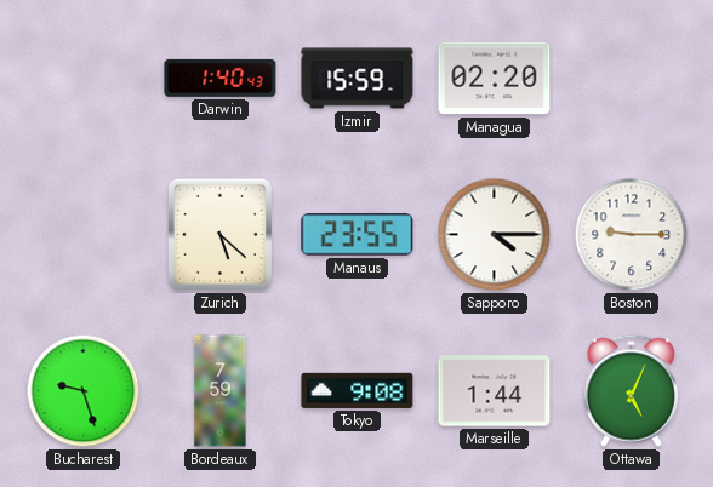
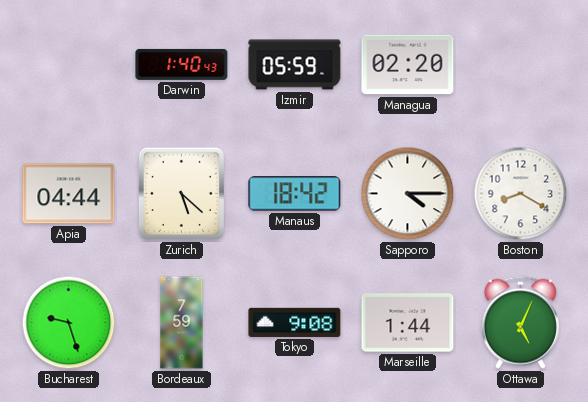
Izmir: 15:59 -> 05:59 (295, 65)
Apia: none -> 04:44 (69, 194)
Manaus: 23:55 -> 18:42 (295, 194)
Boston: 9:15 -> 8:20 (521, 194)
